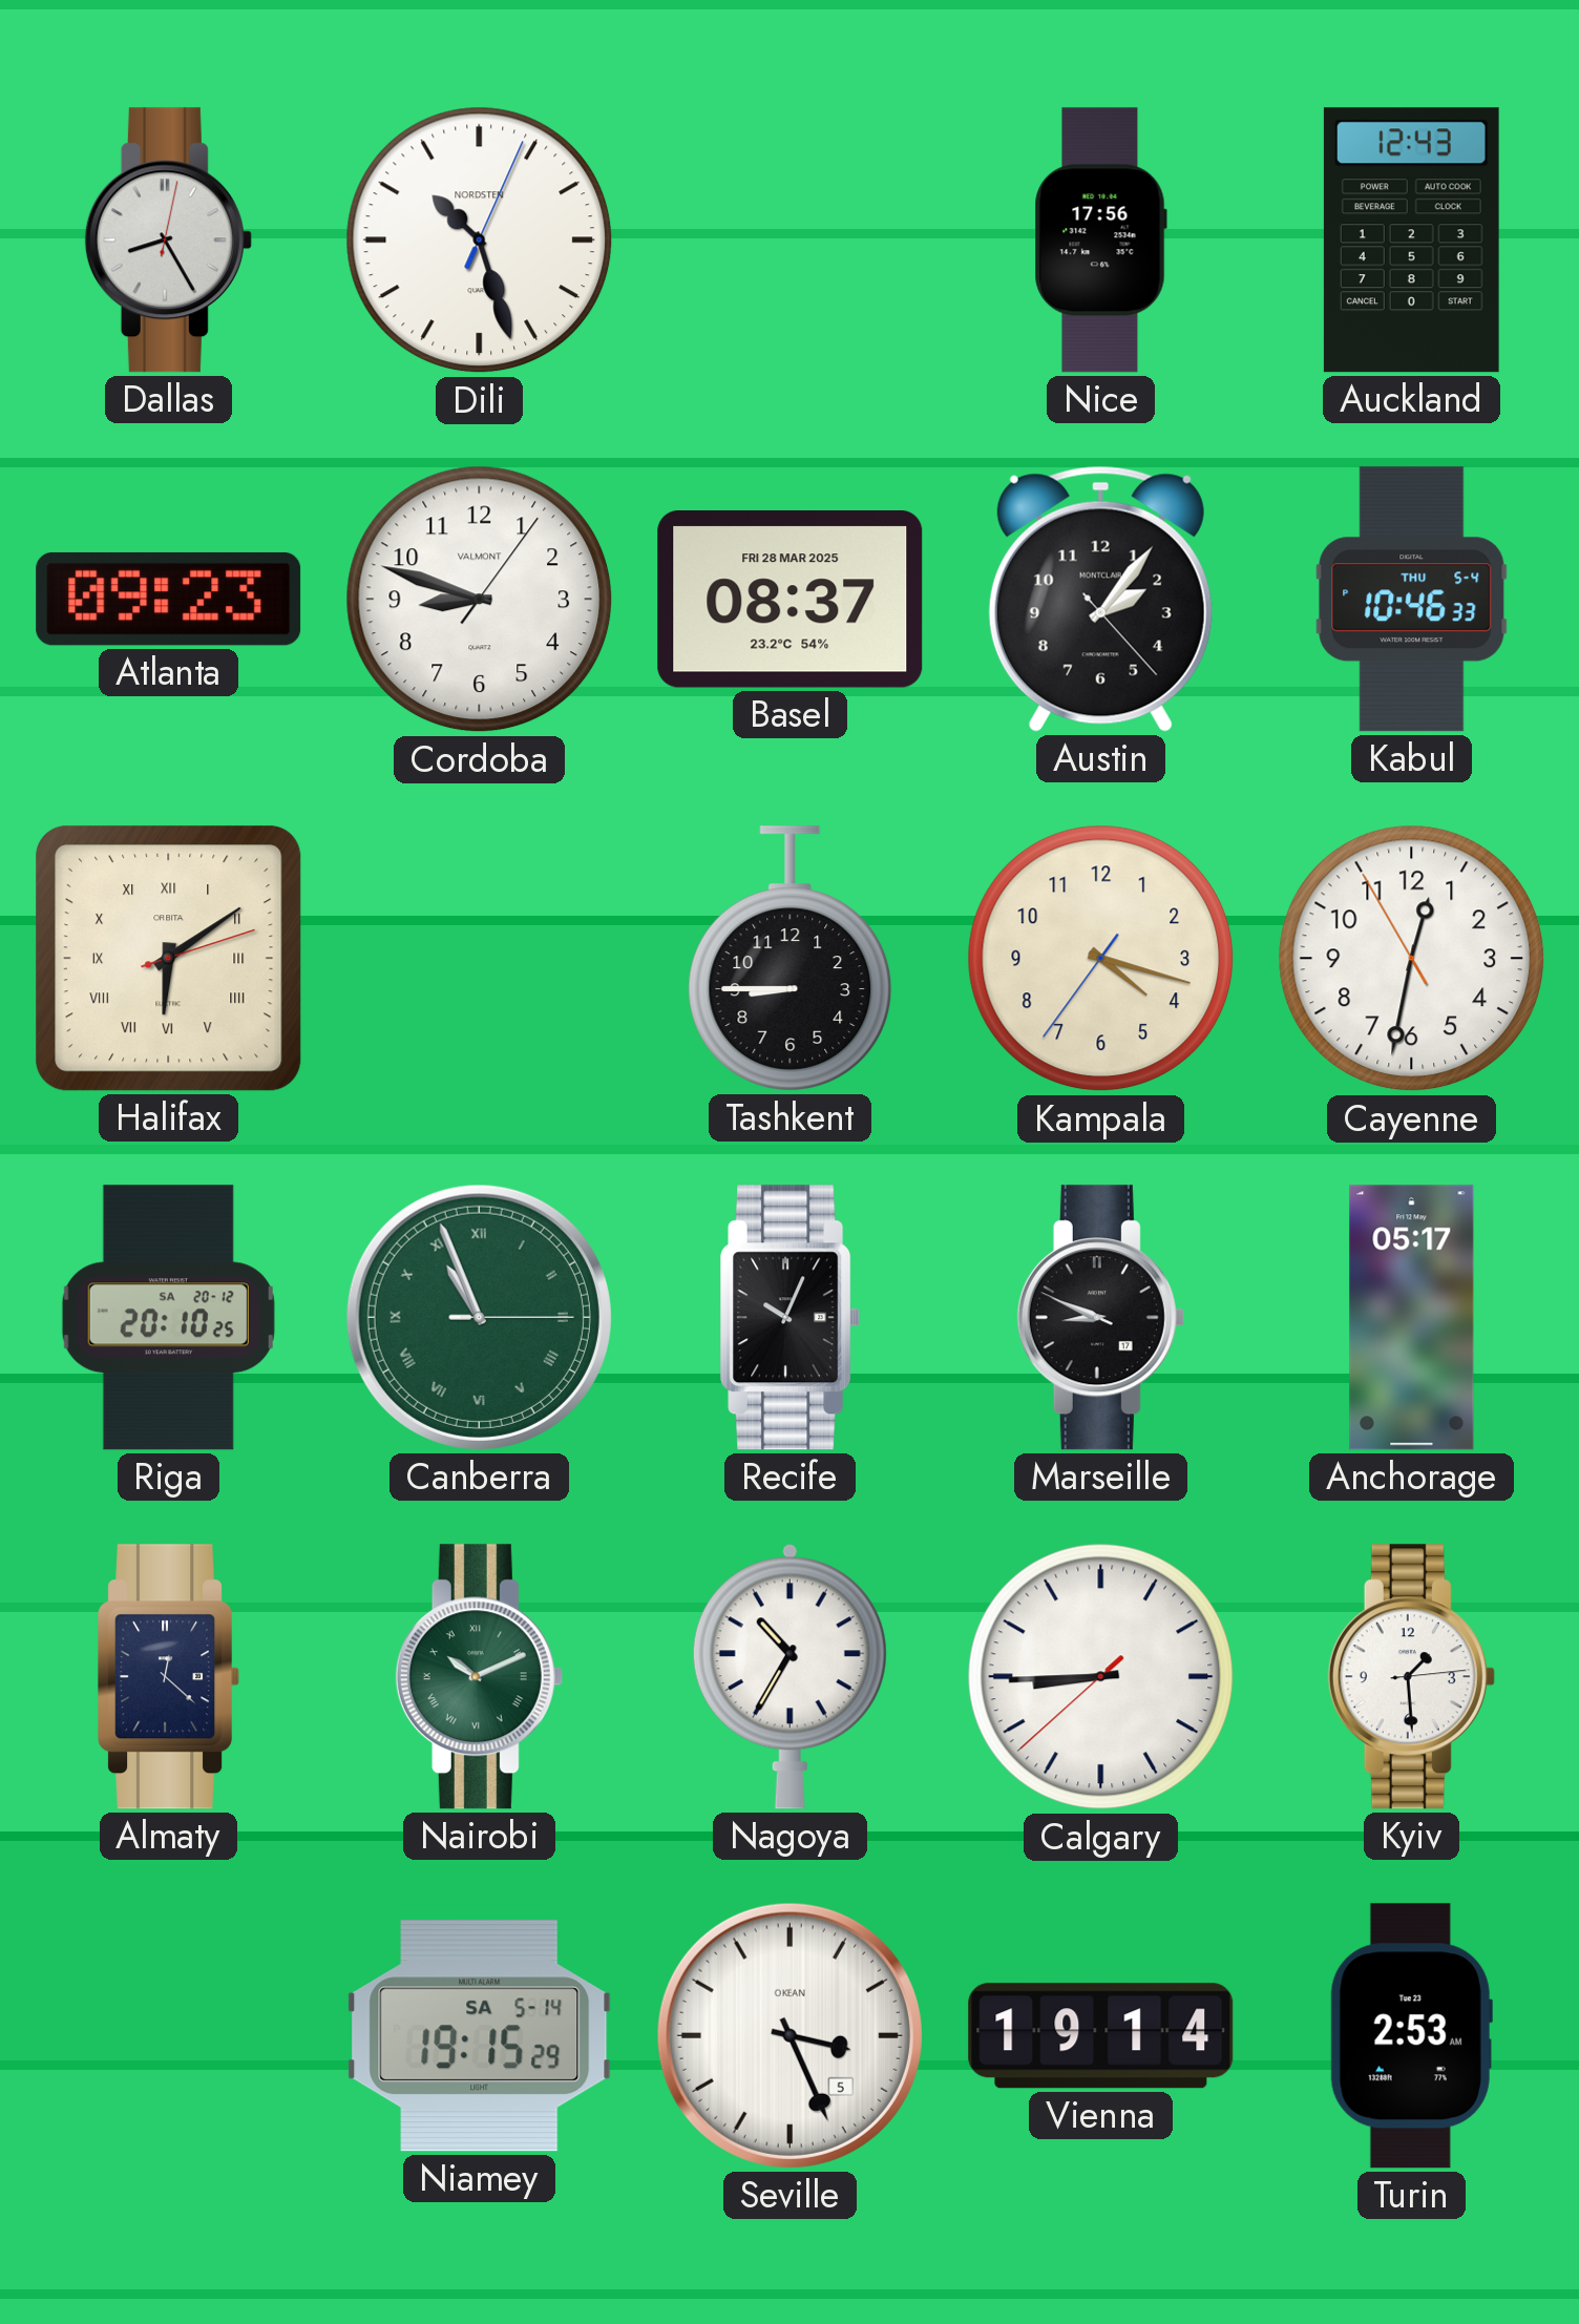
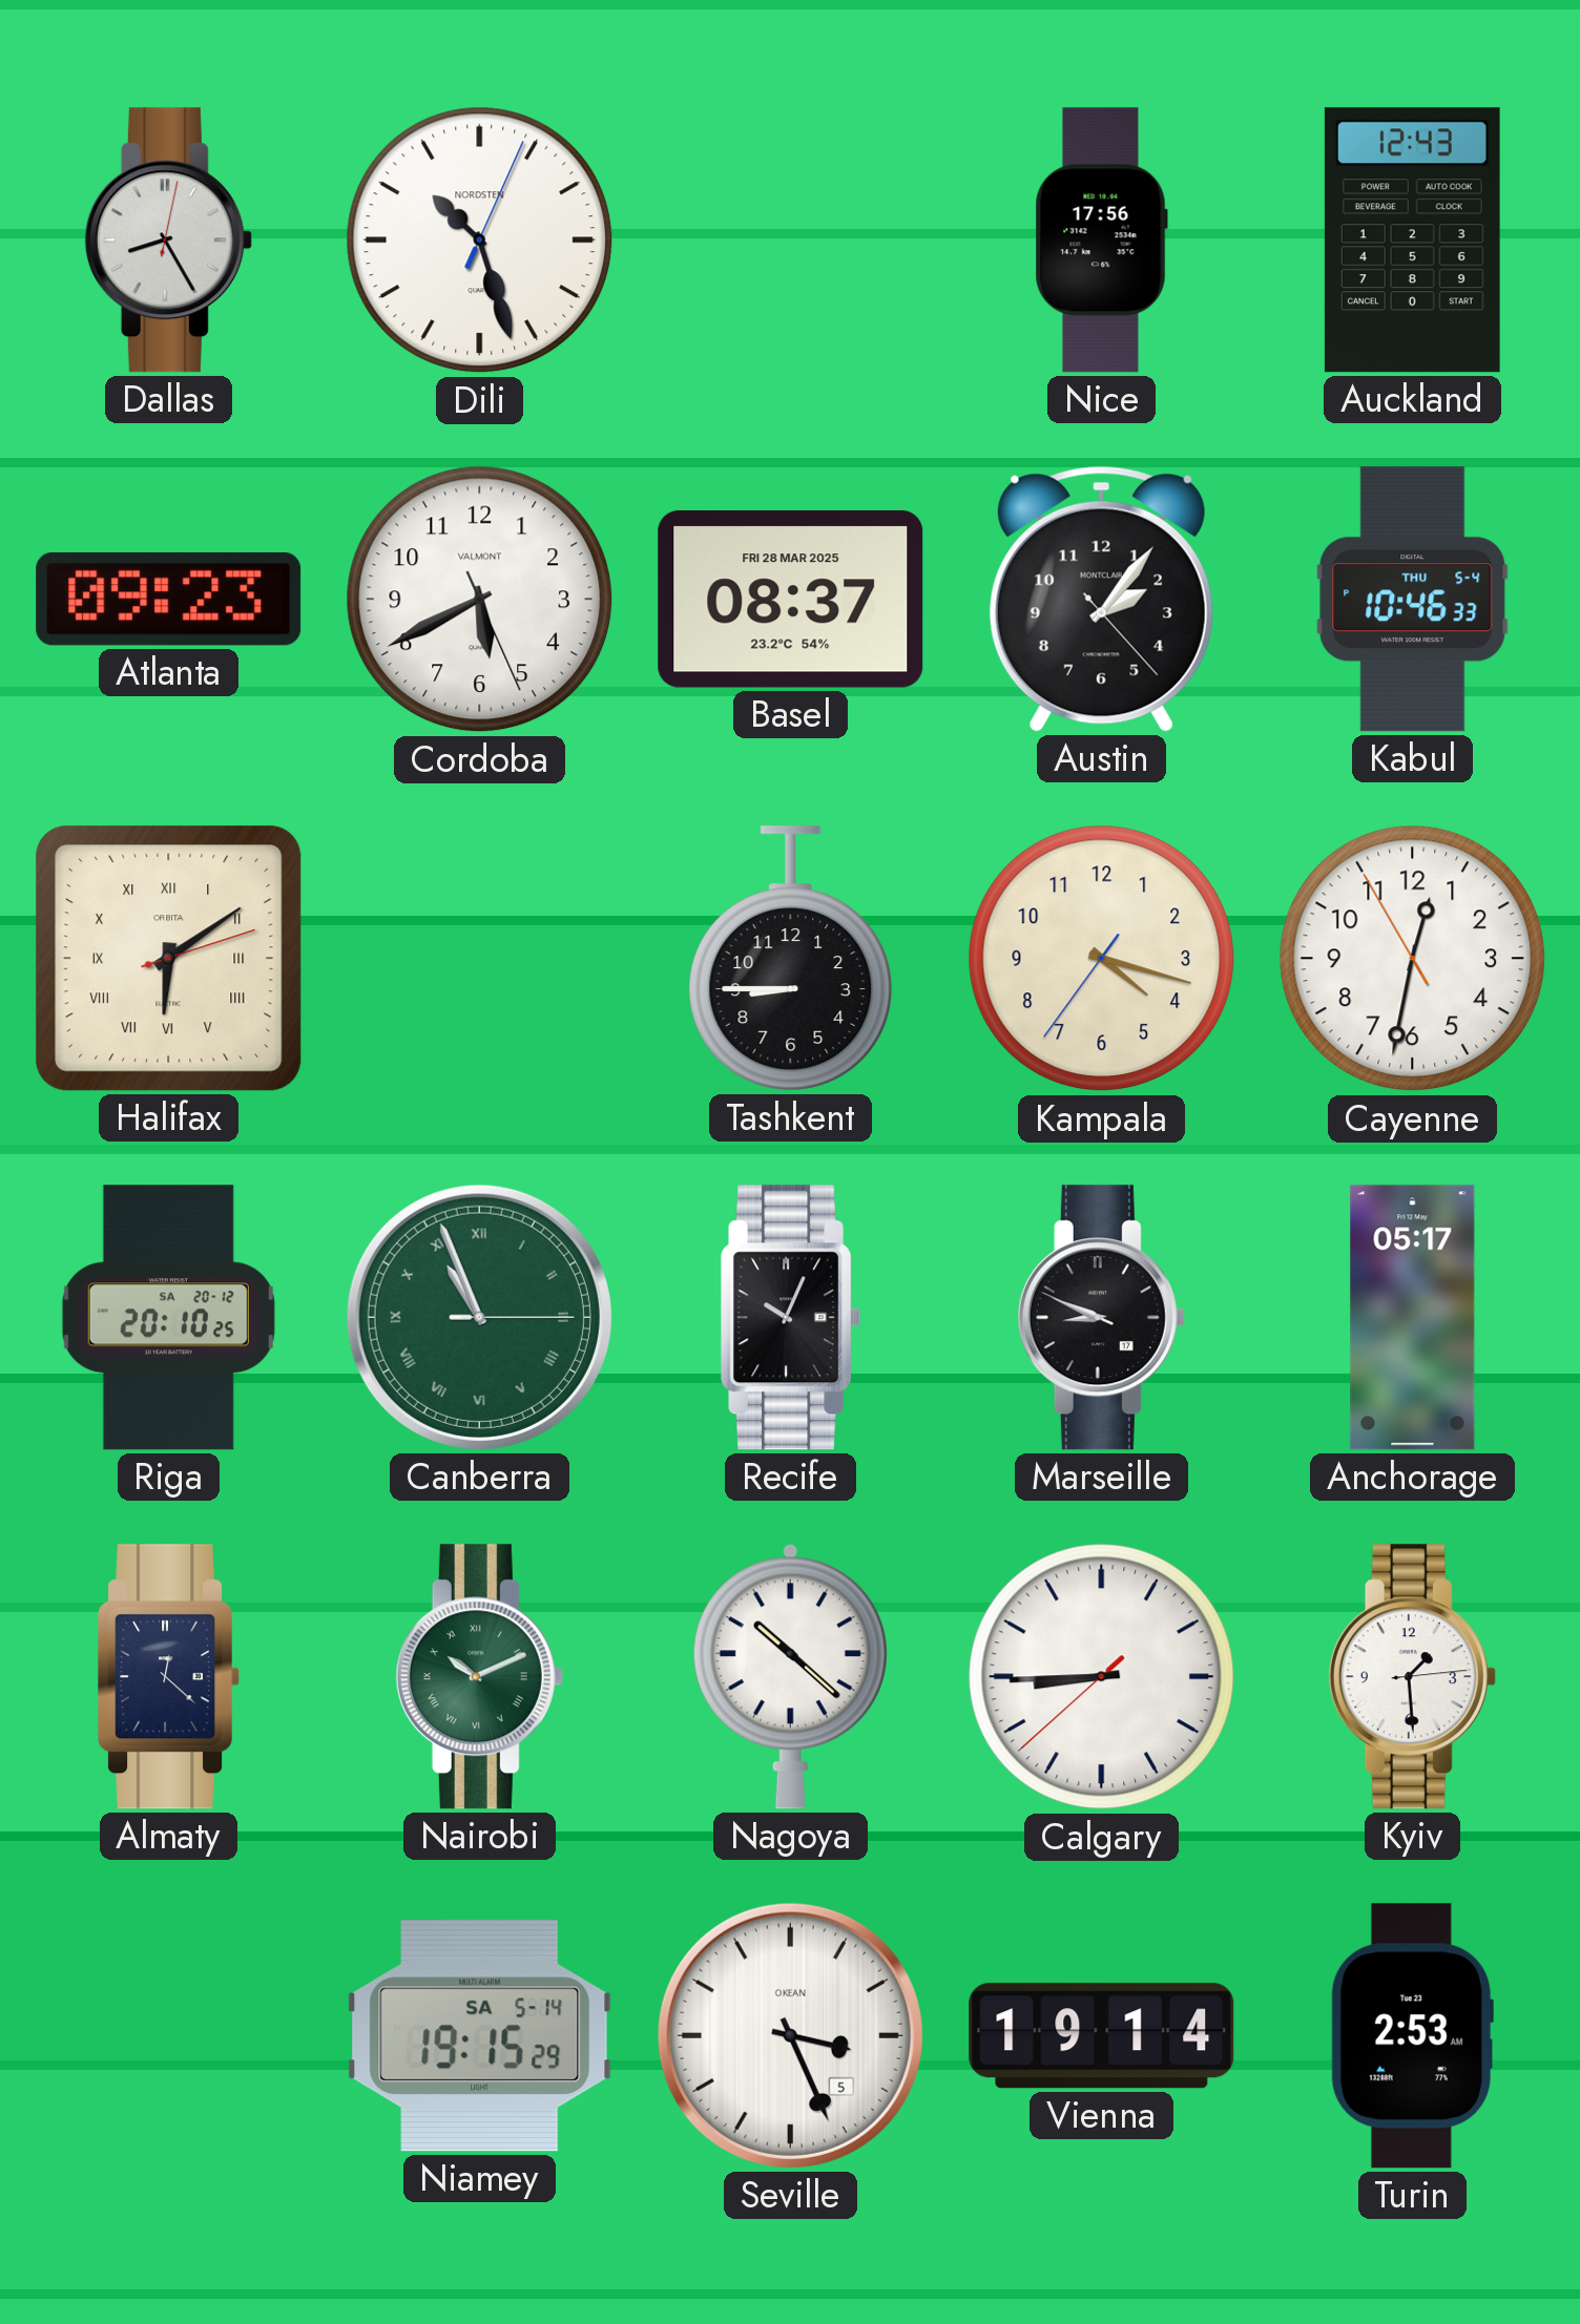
Cordoba: 8:48 -> 5:40 (480, 600)
Nagoya: 10:35 -> 10:22 (790, 1676)
